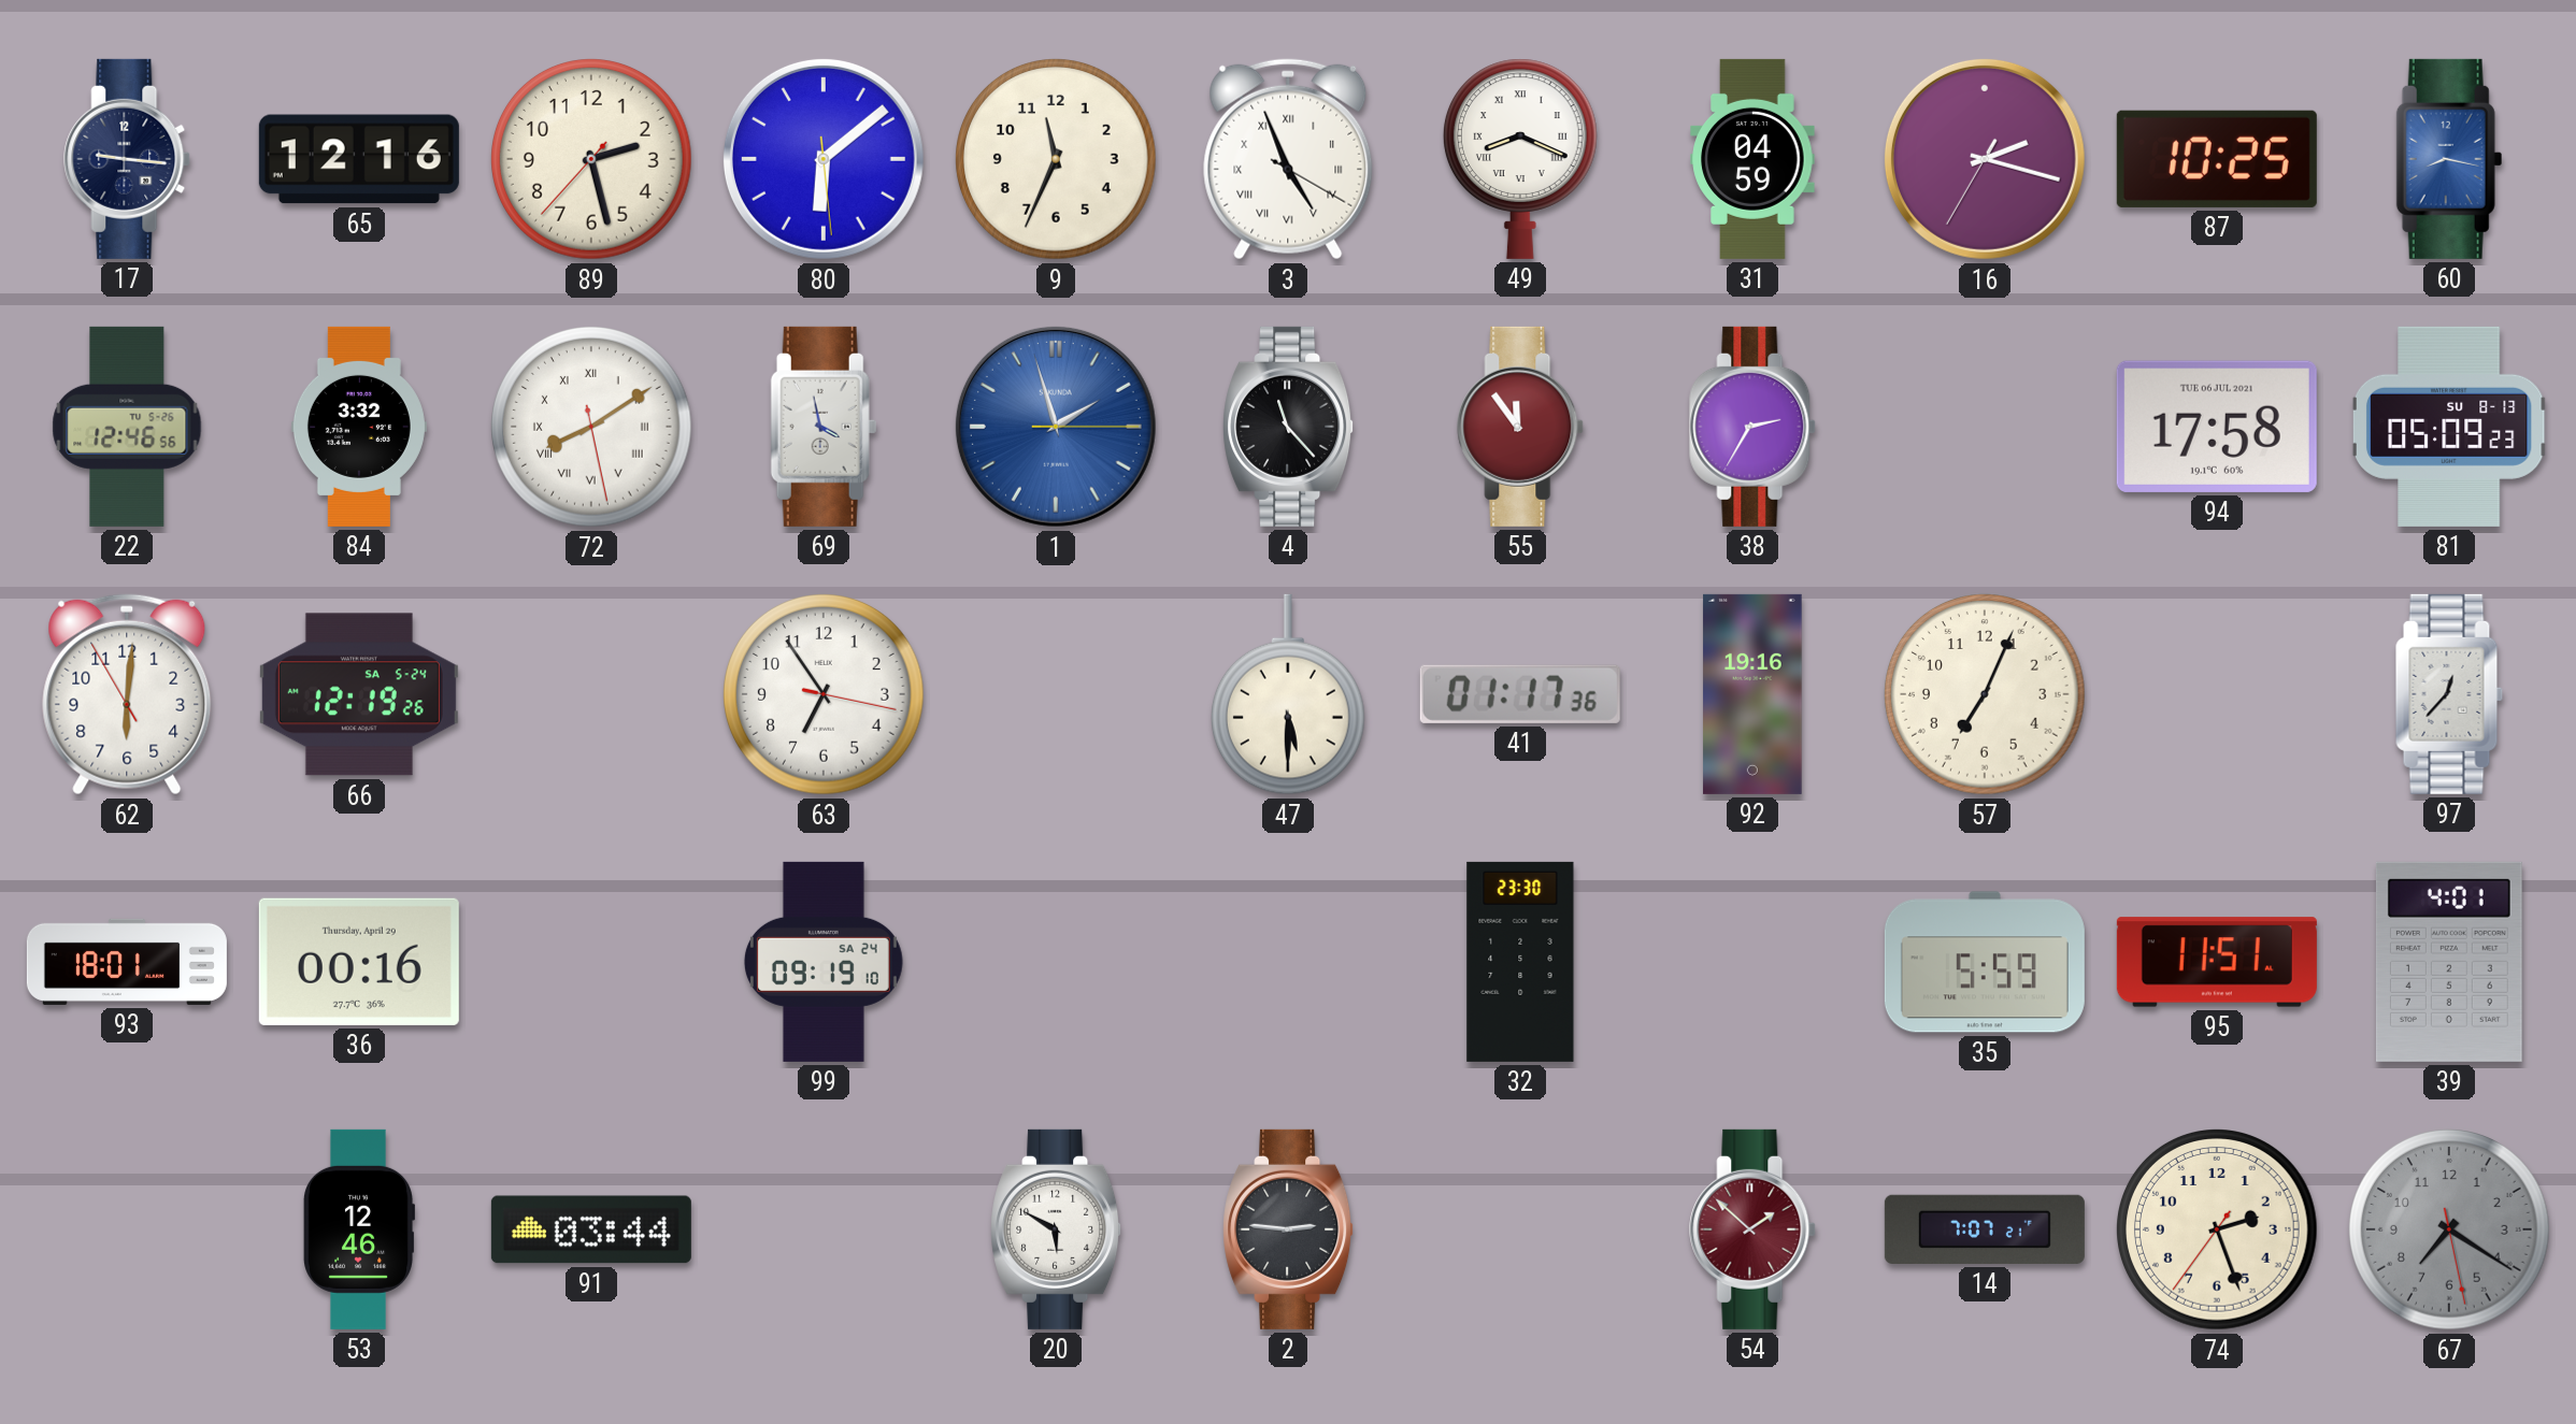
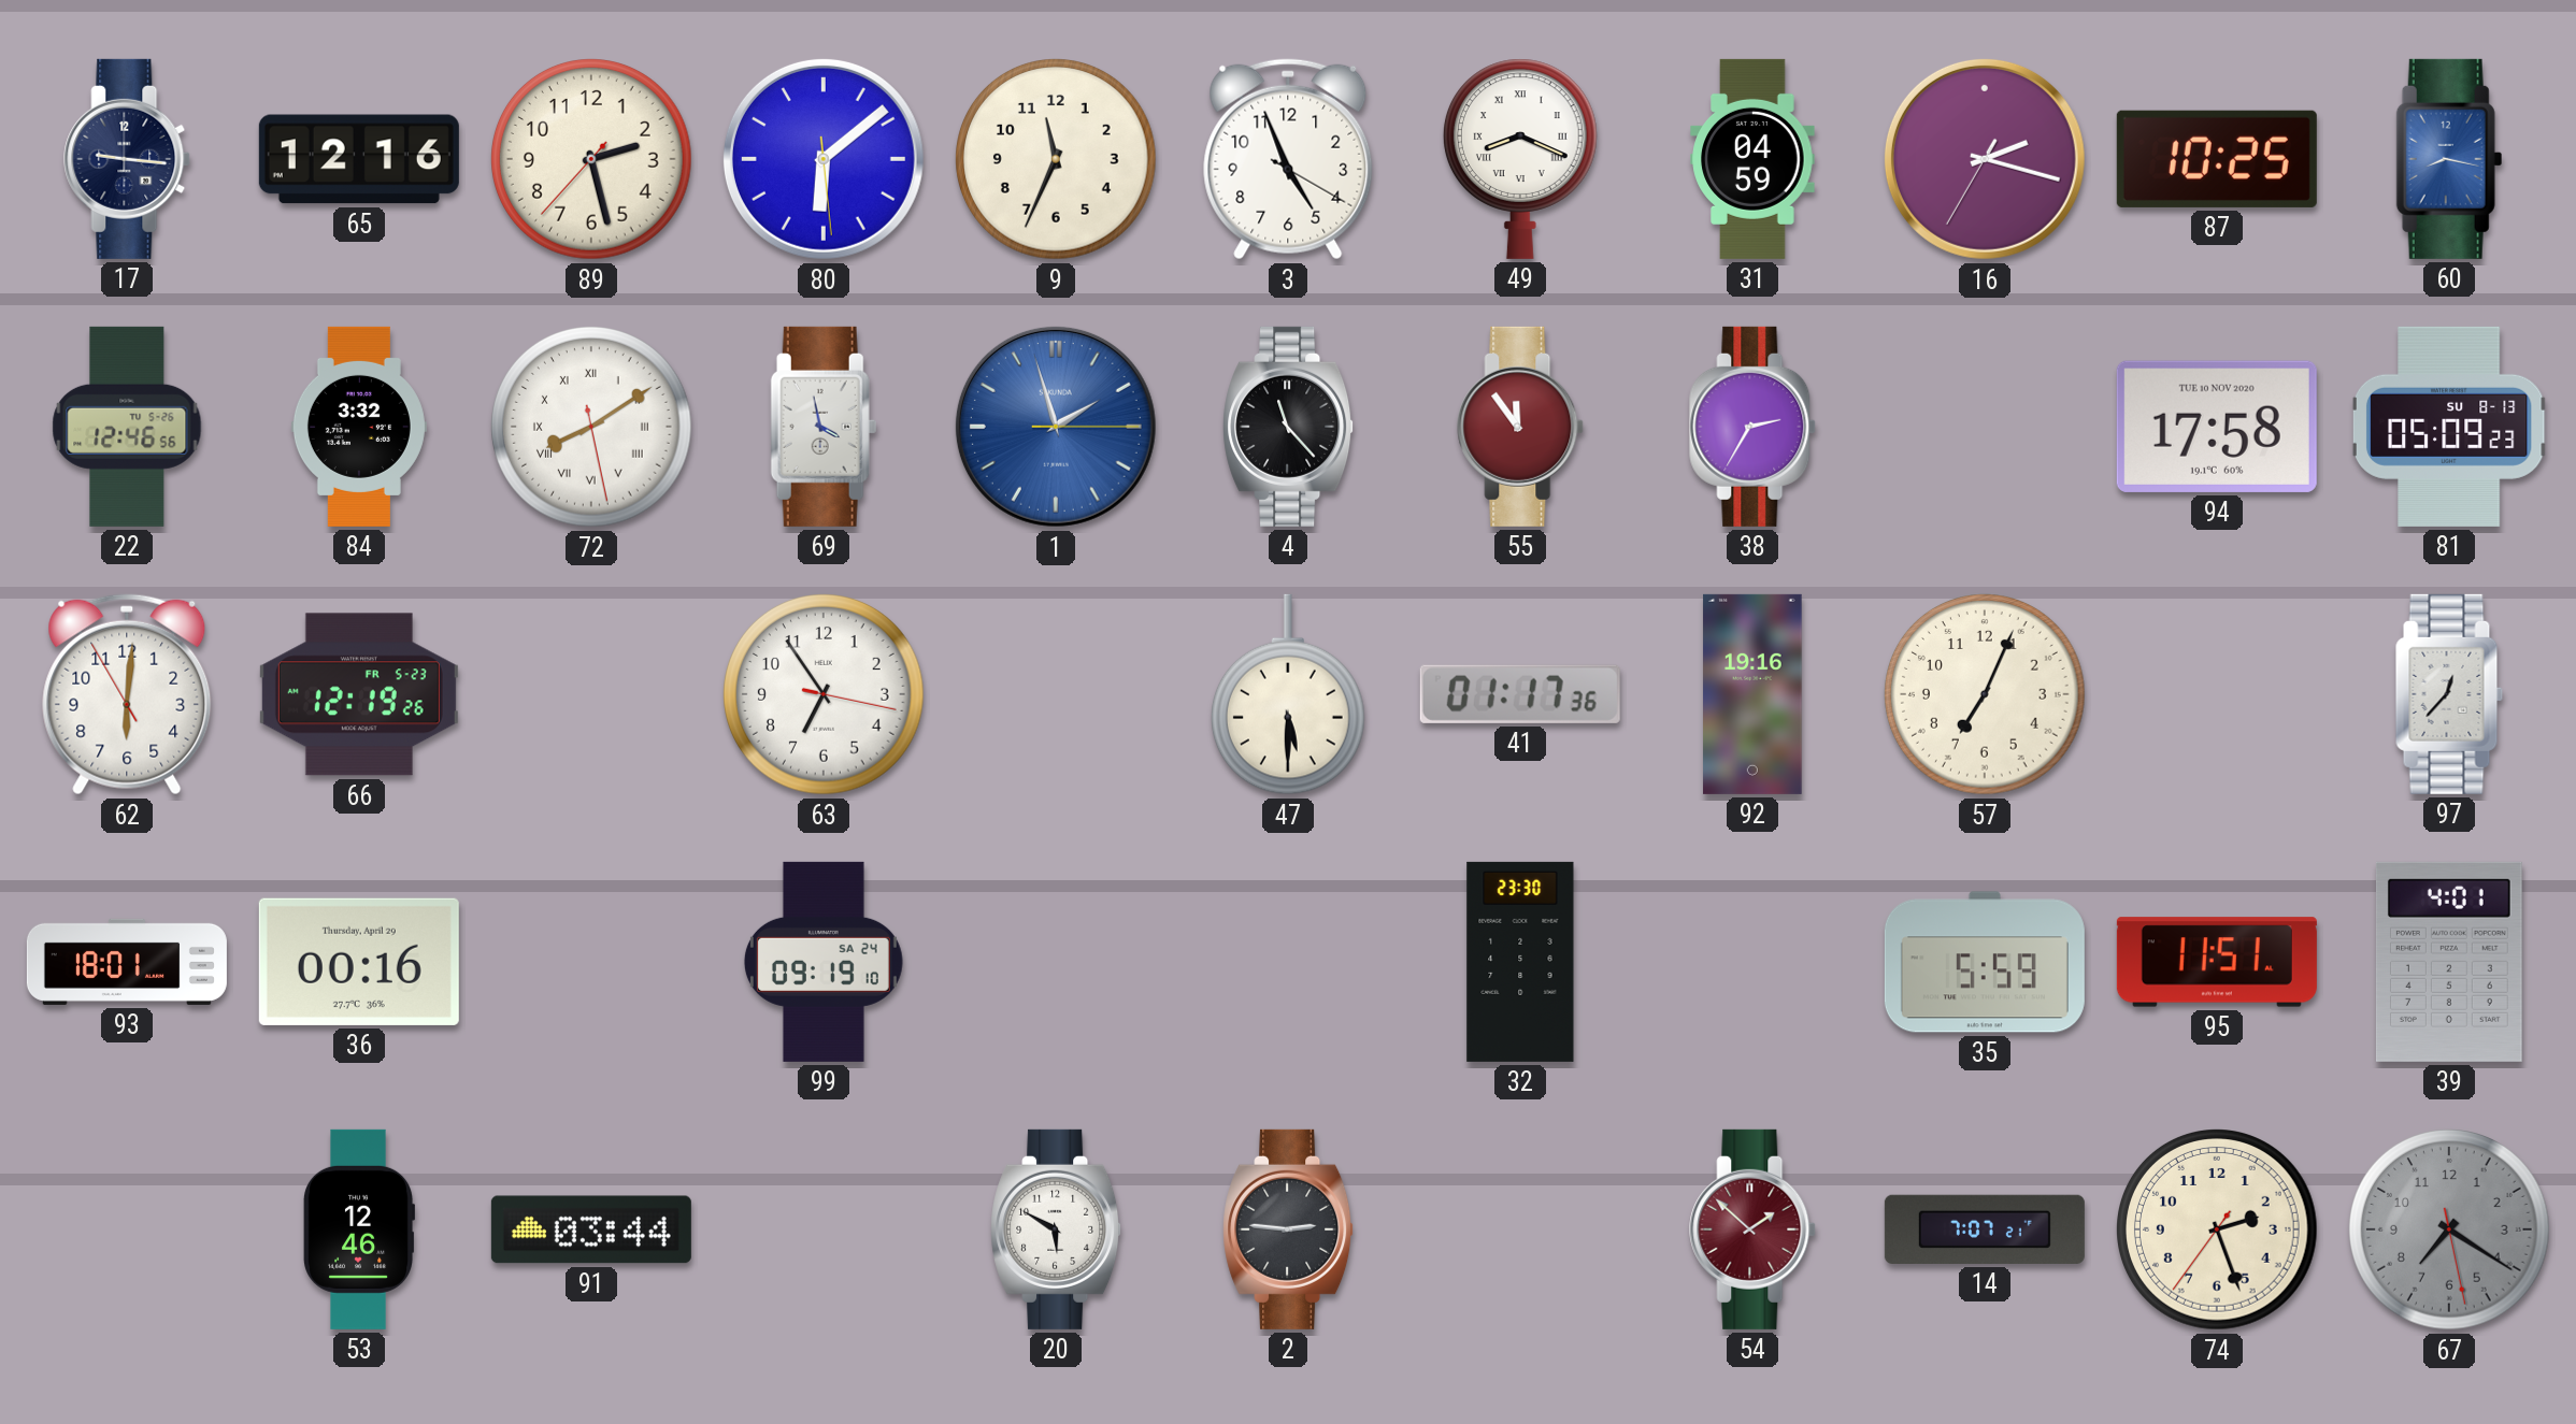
3 numerals: Roman -> Arabic (1288, 159)
94 date: TUE 06 JUL 2021 -> TUE 10 NOV 2020 (2217, 427)
66 date: SA 5-24 -> FR 5-23 (359, 694)
